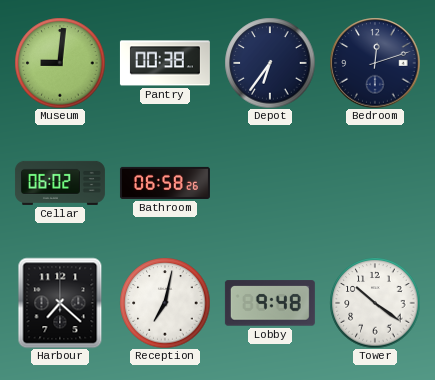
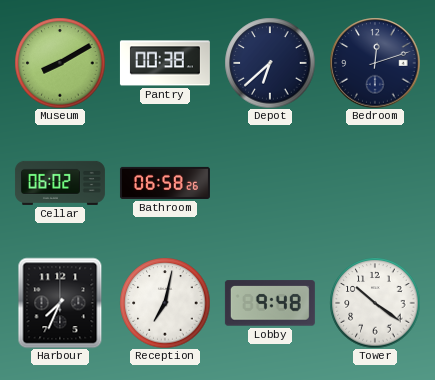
Museum: 9:01 -> 8:10 (60, 63)
Depot: 6:36 -> 6:38 (270, 63)
Harbour: 7:22 -> 7:34 (60, 303)
